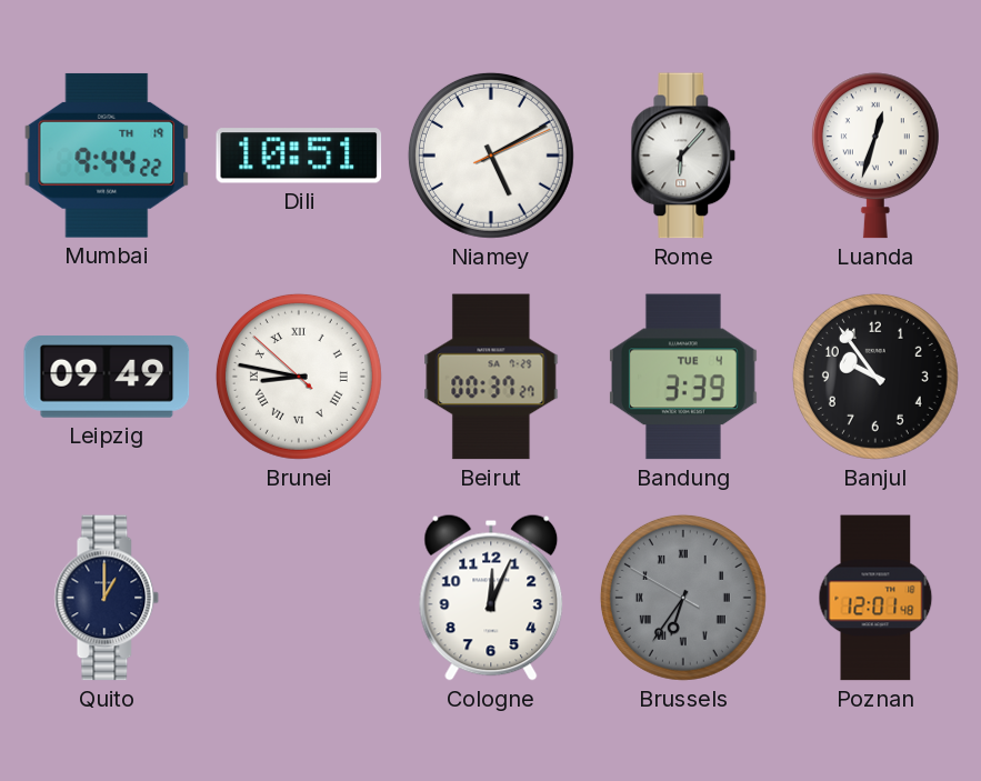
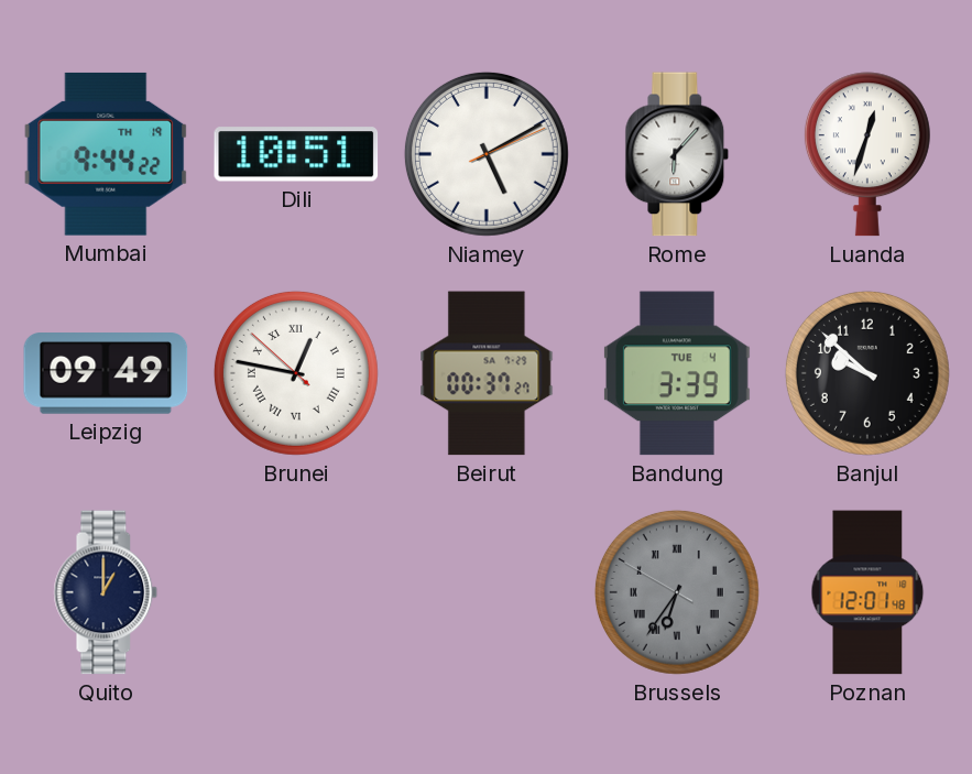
Brunei: 8:46 -> 12:46 (296, 373)
Banjul: 9:54 -> 9:52 (867, 373)
Cologne: 12:04 -> none (491, 598)
